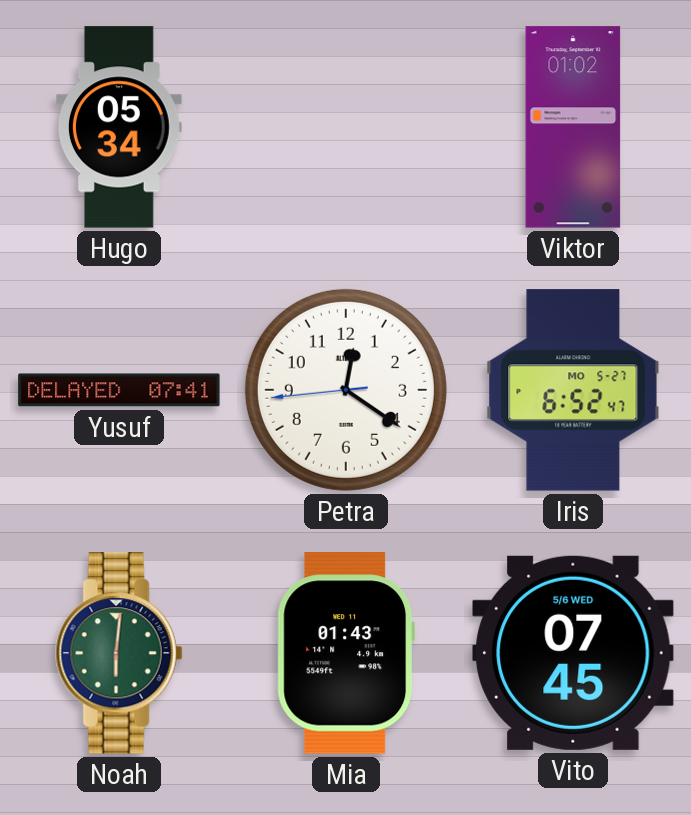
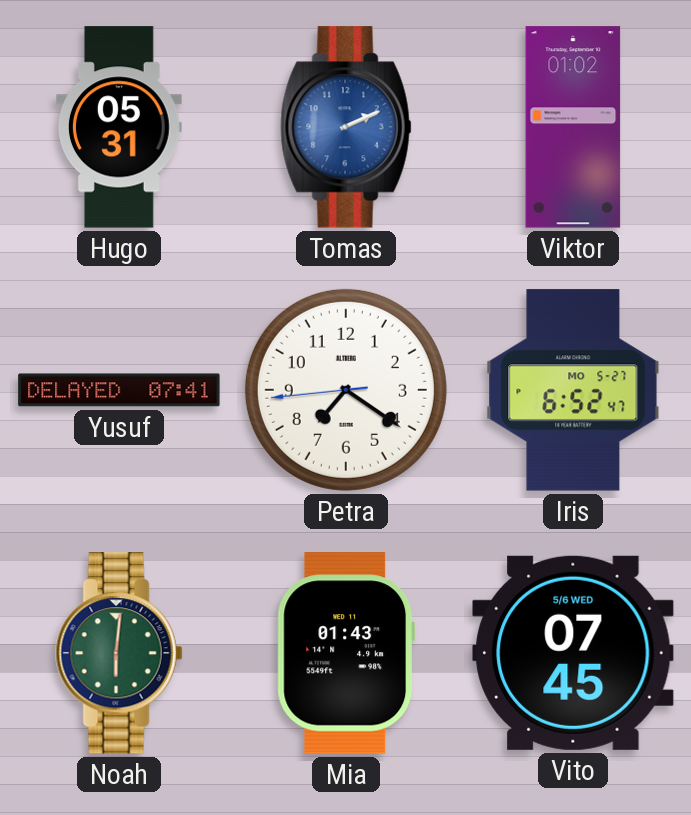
Hugo: 05:34 -> 05:31 (119, 127)
Tomas: none -> 2:11 (346, 127)
Petra: 12:20 -> 7:20 (346, 390)
